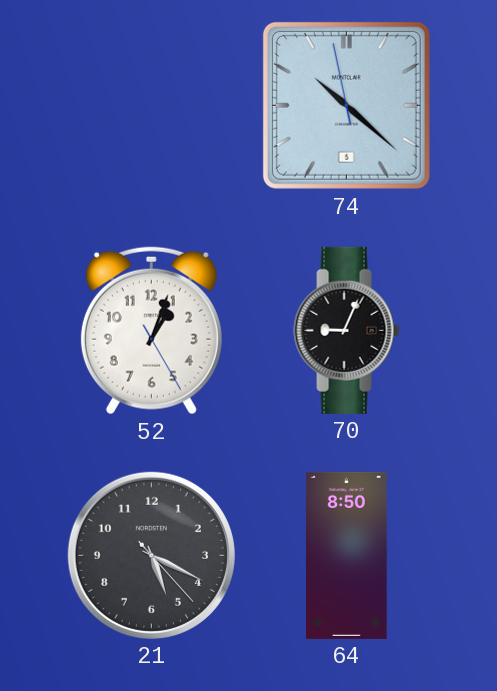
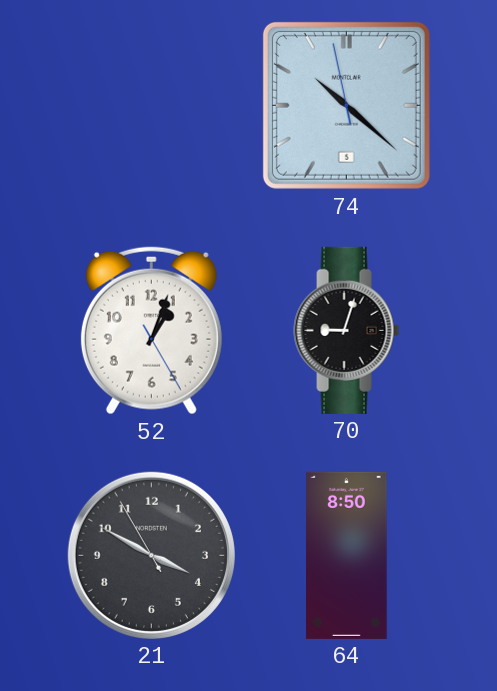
70: 9:04 -> 9:03 (347, 330)
21: 5:19 -> 3:49 (151, 555)
